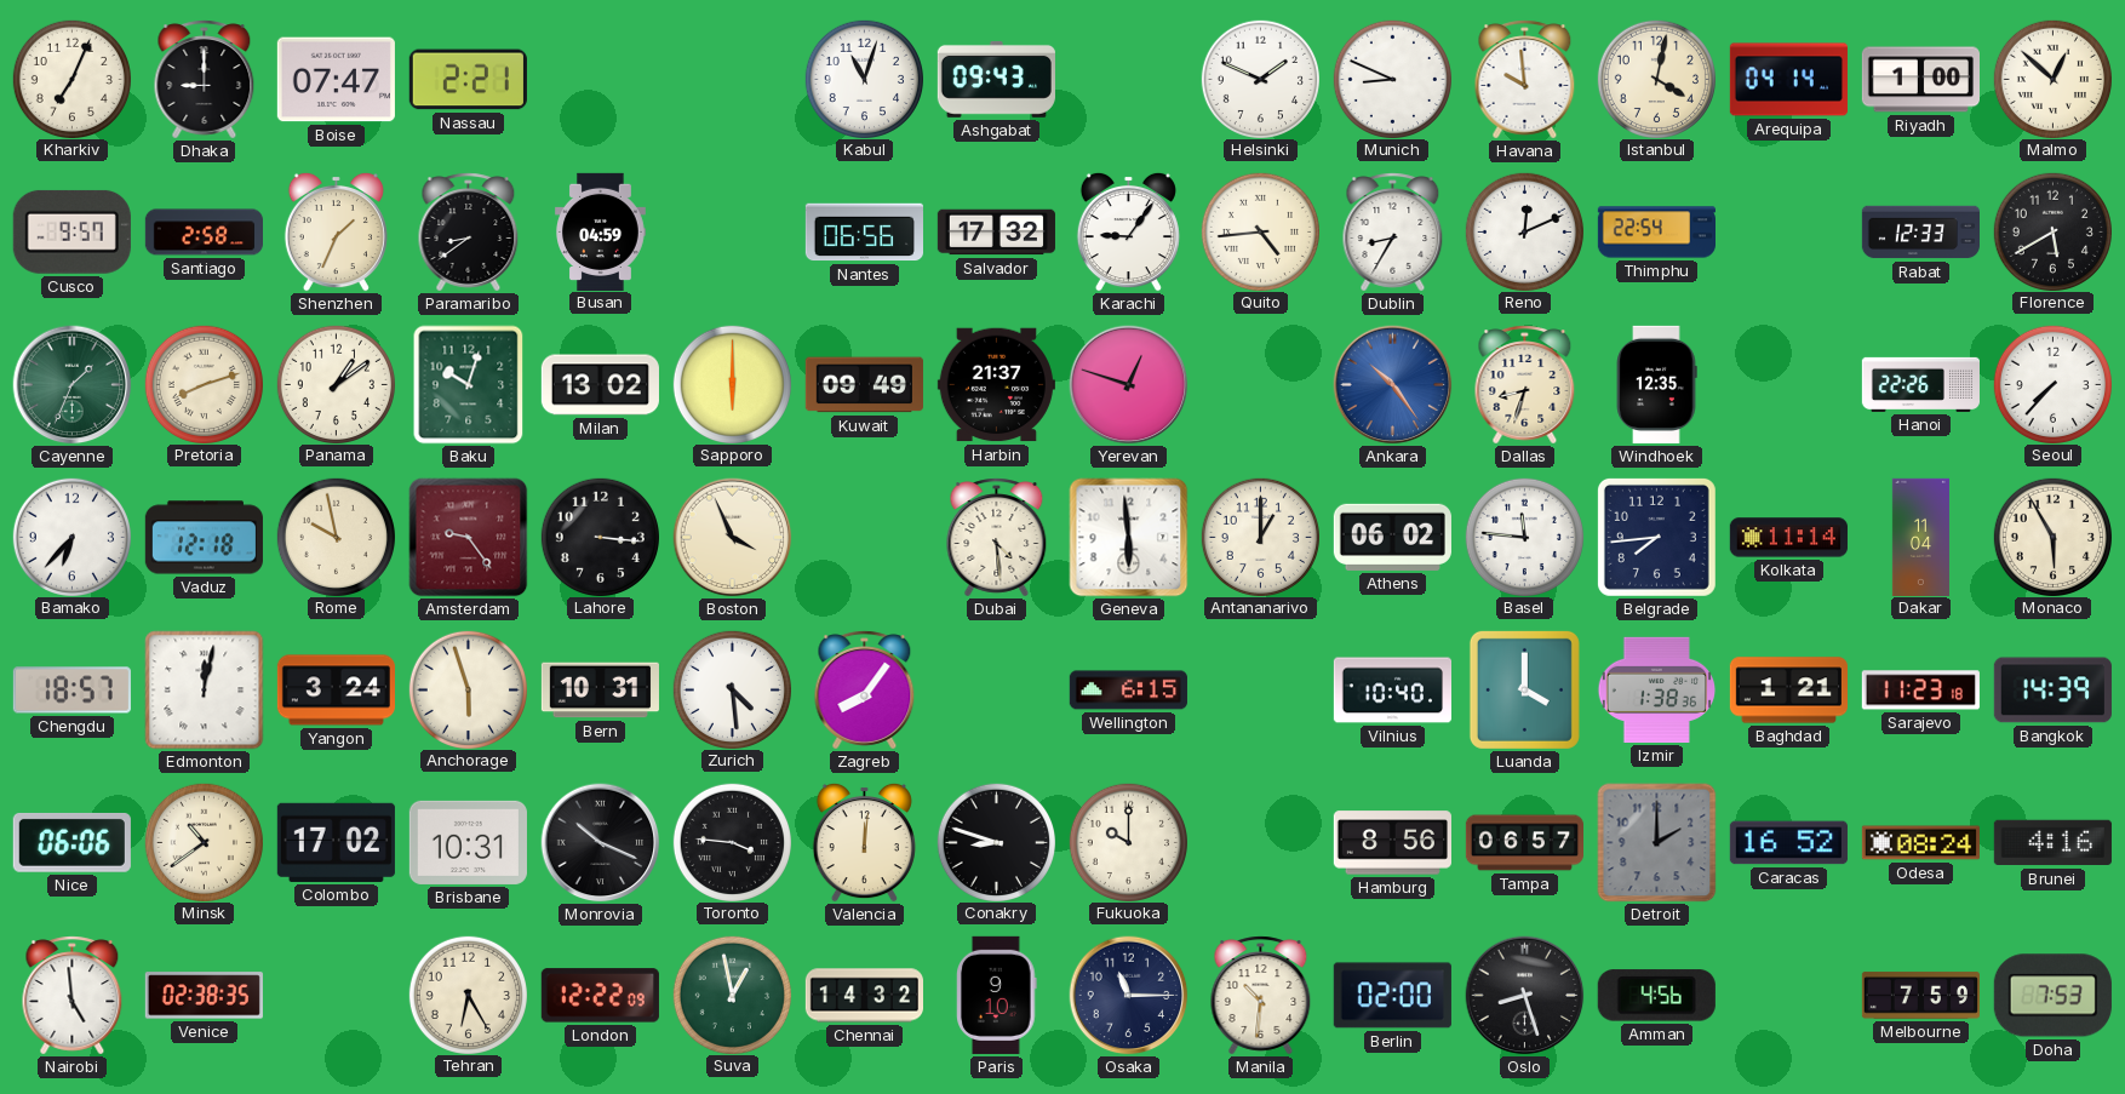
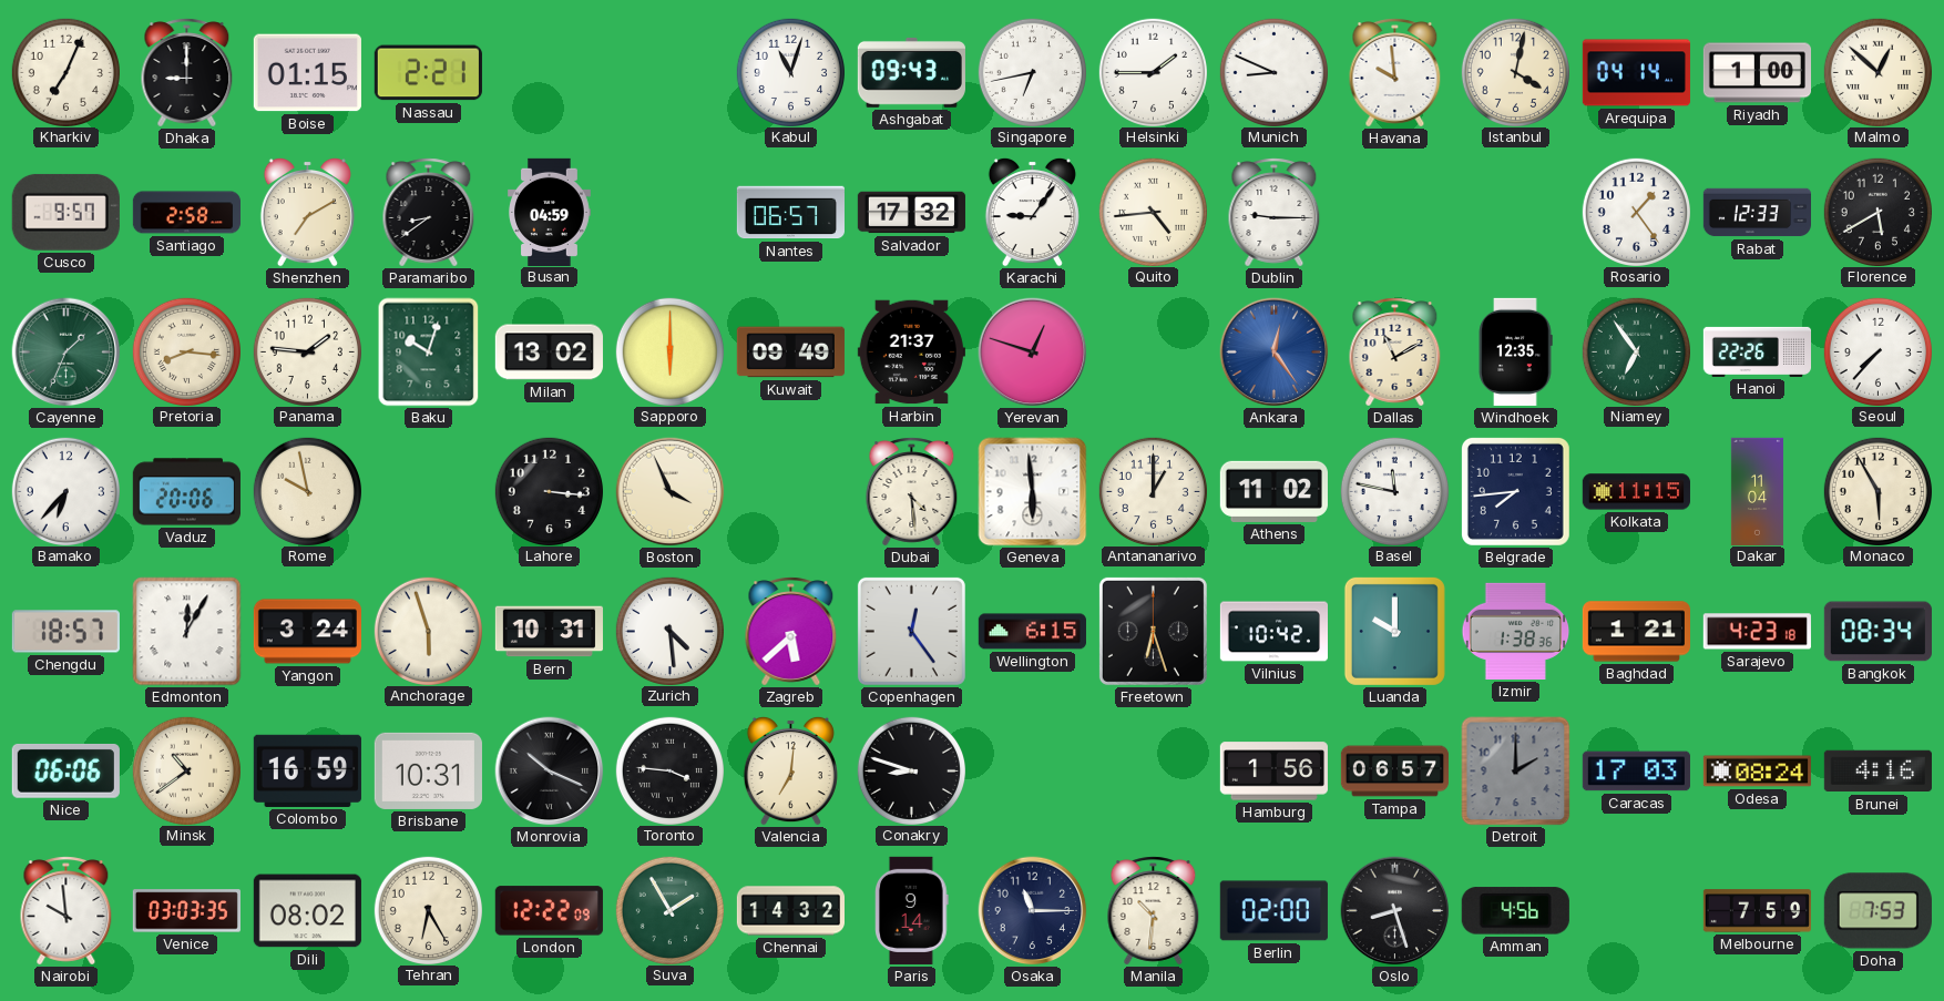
Boise: 07:47 -> 01:15 (307, 73)
Singapore: none -> 6:43 (1032, 72)
Helsinki: 1:49 -> 1:45 (1153, 72)
Shenzhen: 1:34 -> 7:10 (307, 212)
Nantes: 06:56 -> 06:57 (790, 213)
Dublin: 8:35 -> 9:15 (1275, 213)
Reno: 12:11 -> none (1524, 231)
Thimphu: 22:54 -> none (1656, 233)
Rosario: none -> 1:24 (1636, 212)
Pretoria: 8:12 -> 8:16 (186, 351)
Panama: 1:09 -> 1:46 (307, 351)
Ankara: 10:24 -> 12:24 (1275, 353)
Dallas: 8:33 -> 11:10 (1395, 353)
Niamey: none -> 6:54 (1636, 351)
Vaduz: 12:18 -> 20:06 (186, 492)
Amsterdam: 9:24 -> none (469, 538)
Athens: 06:02 -> 11:02 (1273, 491)
Basel: 11:46 -> 11:47 (1394, 491)
Kolkata: 11:14 -> 11:15 (1636, 492)
Edmonton: 12:02 -> 12:05 (187, 632)
Zagreb: 8:06 -> 5:38 (791, 632)
Copenhagen: none -> 12:24 (911, 631)
Freetown: none -> 6:27 (1153, 631)
Vilnius: 10:40 -> 10:42 (1273, 632)
Luanda: 4:00 -> 10:00 (1394, 631)
Sarajevo: 11:23 -> 4:23 (1757, 632)
Bangkok: 14:39 -> 08:34 (1878, 632)
Colombo: 17:02 -> 16:59 (307, 770)
Valencia: 12:01 -> 7:01 (790, 770)
Fukuoka: 10:00 -> none (1128, 842)
Hamburg: 8:56 -> 1:56 (1273, 772)
Caracas: 16:52 -> 17:03 (1636, 772)
Nairobi: 4:59 -> 9:59 (66, 911)
Venice: 02:38 -> 03:03 (186, 911)
Dili: none -> 08:02 (307, 911)
Suva: 12:58 -> 1:55 (669, 910)
Paris: 9:10 -> 9:14 (912, 910)
